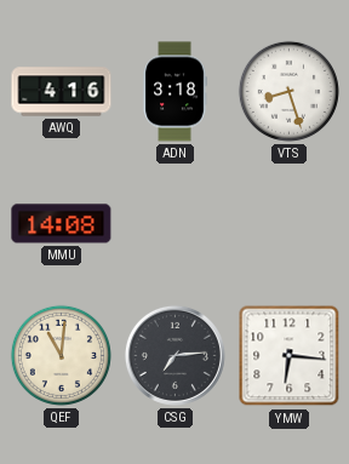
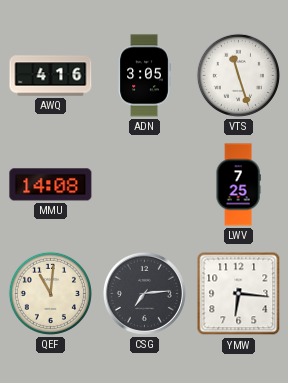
ADN: 3:18 -> 3:05 (144, 76)
VTS: 8:27 -> 11:27 (238, 75)
LWV: none -> 7:25 (238, 185)
